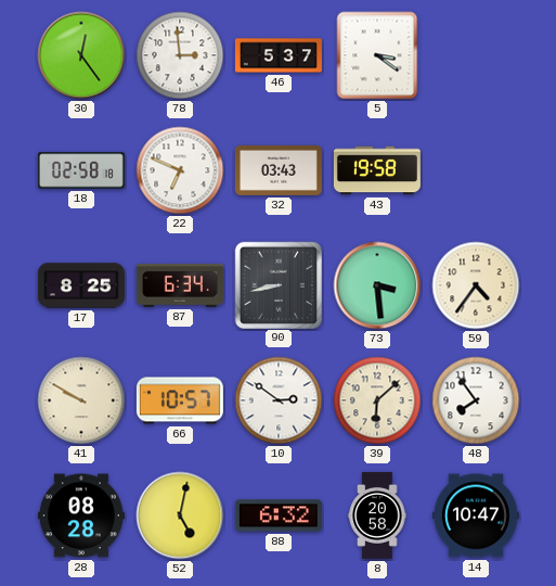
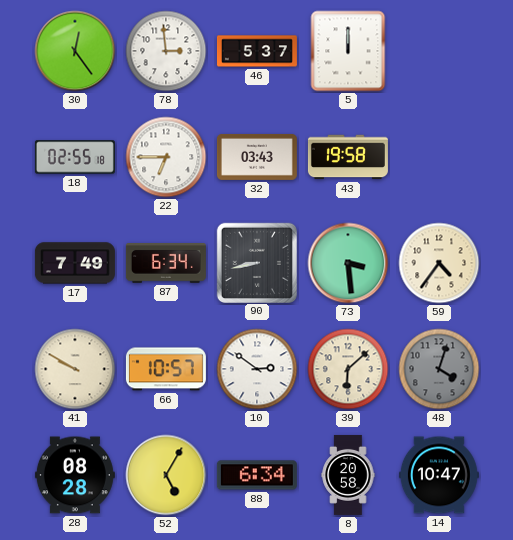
5: 3:21 -> 12:00 (348, 51)
18: 02:58 -> 02:55 (75, 157)
22: 6:49 -> 6:45 (166, 157)
17: 8:25 -> 7:49 (75, 263)
48: 7:54 -> 4:03 (439, 369)
48 dial: white -> grey (439, 369)
52: 5:02 -> 5:05 (166, 475)
88: 6:32 -> 6:34 (257, 475)
